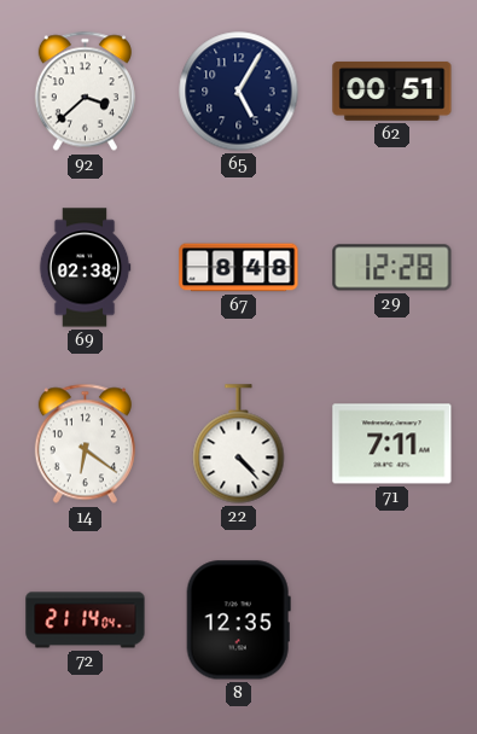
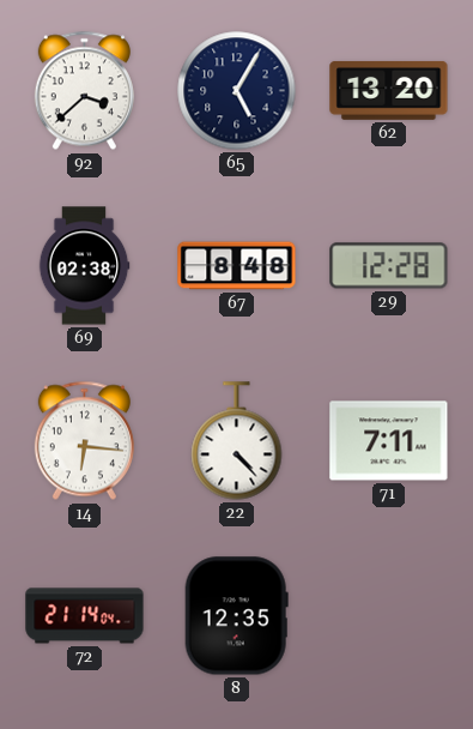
62: 00:51 -> 13:20 (389, 90)
14: 6:21 -> 6:16 (84, 441)
